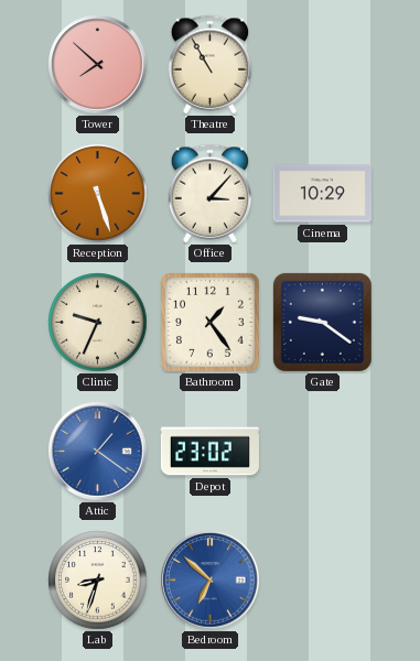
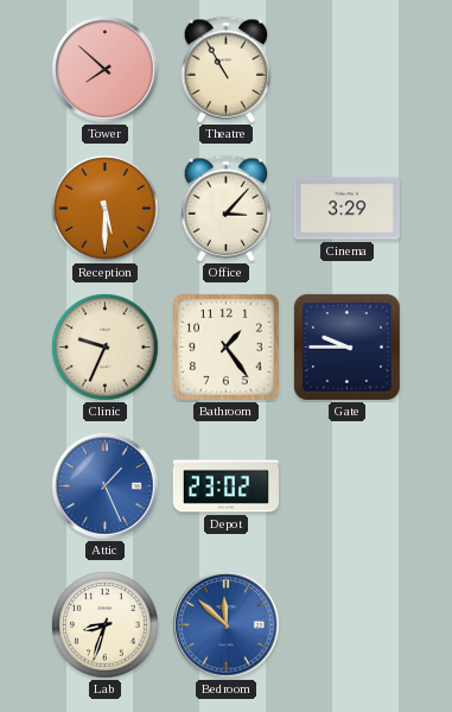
Reception: 5:27 -> 5:30 (106, 209)
Cinema: 10:29 -> 3:29 (346, 209)
Gate: 9:21 -> 9:45 (346, 347)
Attic: 1:21 -> 1:26 (106, 487)
Bedroom: 6:52 -> 11:52 (227, 625)
